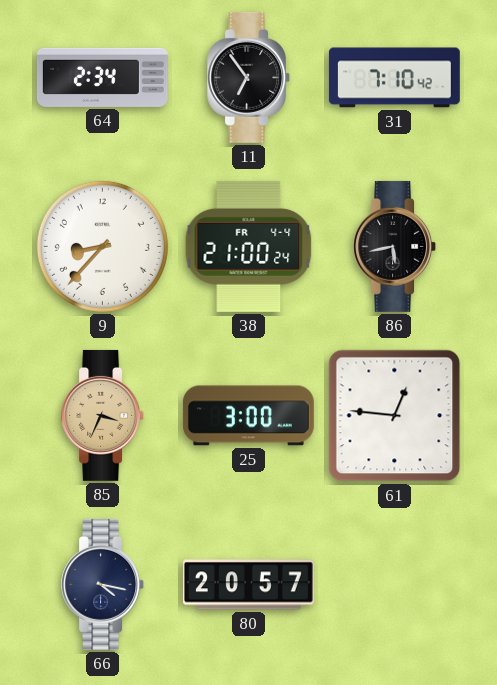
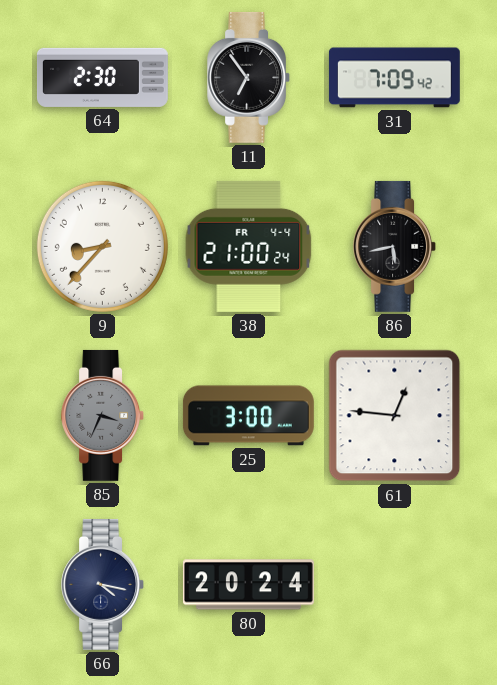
64: 2:34 -> 2:30 (102, 77)
31: 7:10 -> 7:09 (394, 78)
85 dial: champagne -> grey (103, 415)
80: 20:57 -> 20:24 (248, 585)
